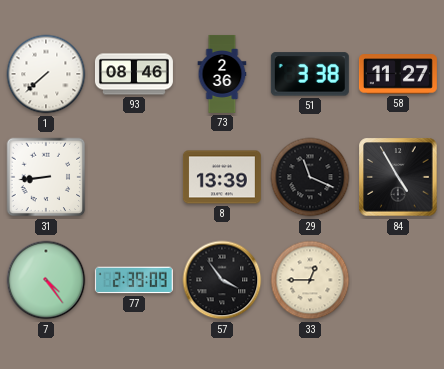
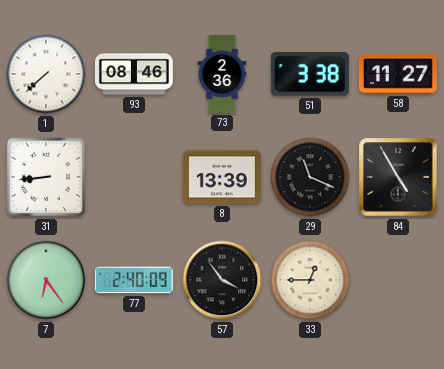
7: 4:24 -> 6:24 (46, 280)
77: 2:39 -> 2:40 (134, 280)
